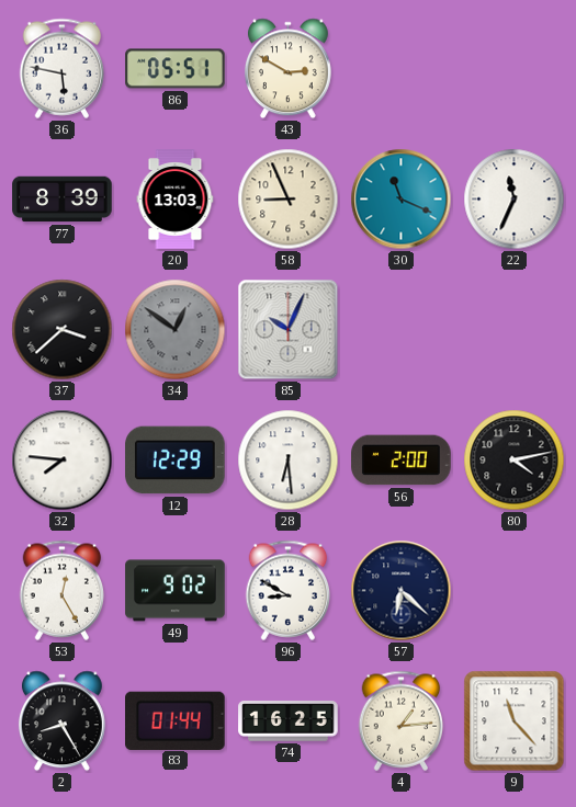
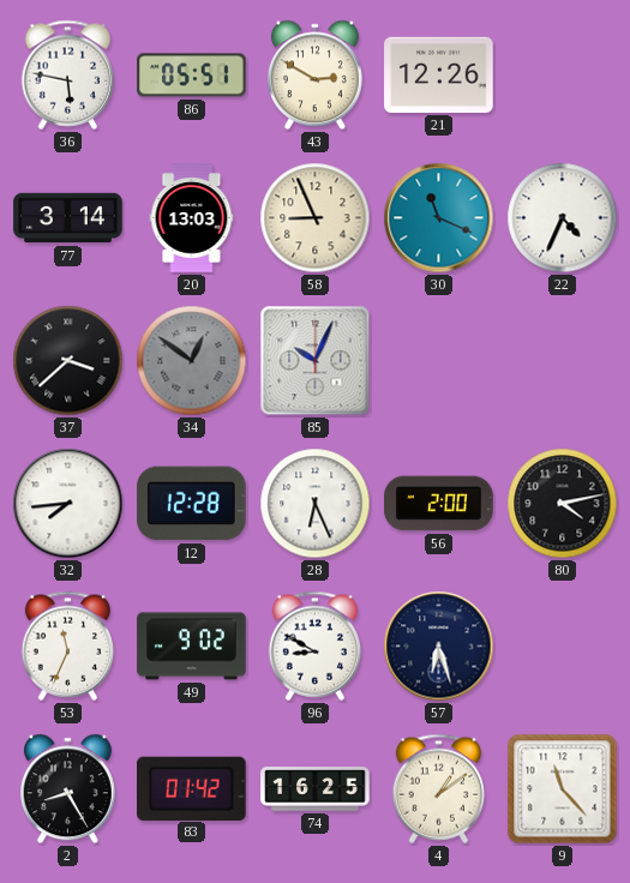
21: none -> 12:26 (439, 74)
77: 8:39 -> 3:14 (68, 218)
22: 11:34 -> 4:34 (563, 218)
32: 7:46 -> 7:44 (68, 504)
12: 12:29 -> 12:28 (192, 504)
28: 6:29 -> 6:26 (316, 504)
53: 12:25 -> 11:34 (68, 645)
57: 6:22 -> 6:27 (439, 647)
83: 01:44 -> 01:42 (192, 788)
4: 1:14 -> 1:09 (439, 788)
